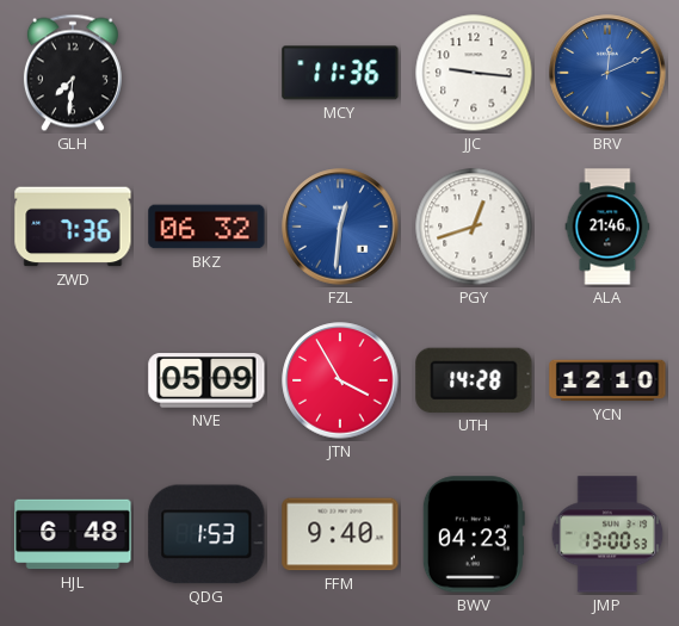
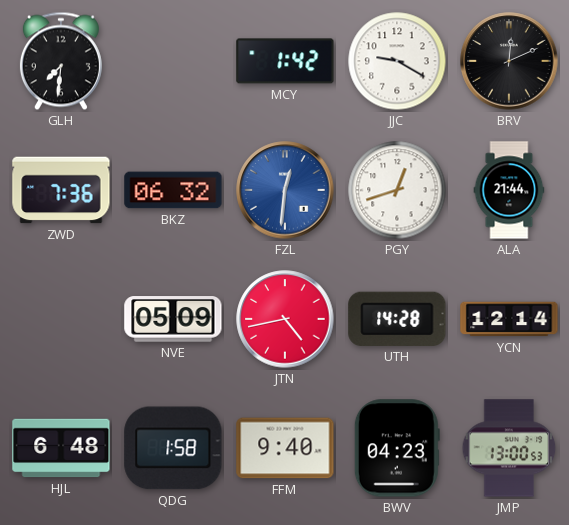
MCY: 11:36 -> 1:42 (285, 61)
JJC: 9:16 -> 9:20 (397, 61)
BRV dial: blue -> black (509, 61)
ALA: 21:46 -> 21:44 (509, 190)
JTN: 3:55 -> 4:43 (285, 319)
YCN: 12:10 -> 12:14 (509, 319)
QDG: 1:53 -> 1:58 (173, 448)
